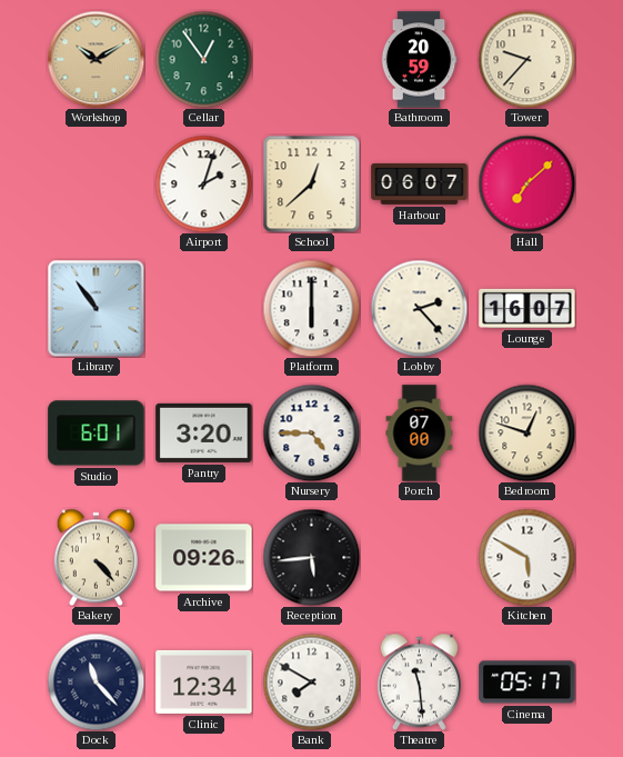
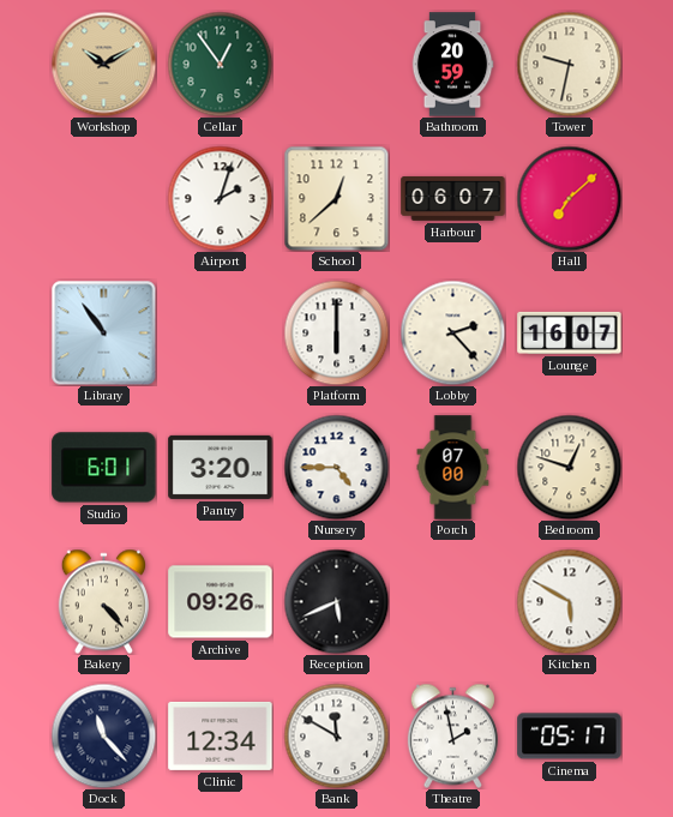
Tower: 9:37 -> 9:32 (569, 64)
Reception: 5:44 -> 5:41 (336, 601)
Bank: 7:50 -> 11:50 (336, 735)
Theatre: 11:29 -> 1:58 (452, 735)
